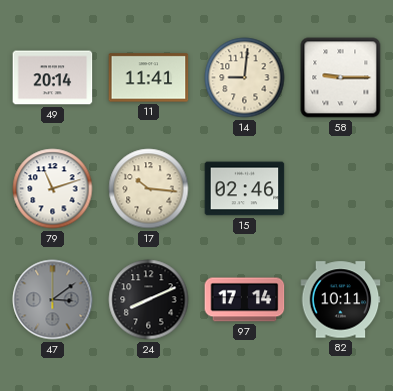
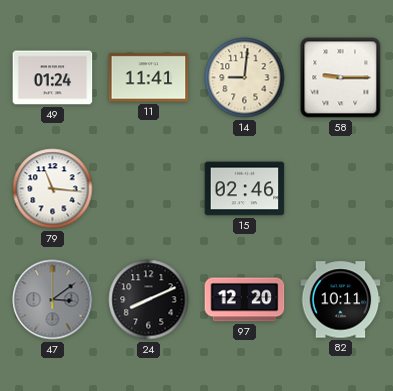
49: 20:14 -> 01:24 (53, 78)
79: 11:12 -> 11:16 (53, 189)
17: 10:16 -> none (149, 189)
97: 17:14 -> 12:20 (245, 300)
